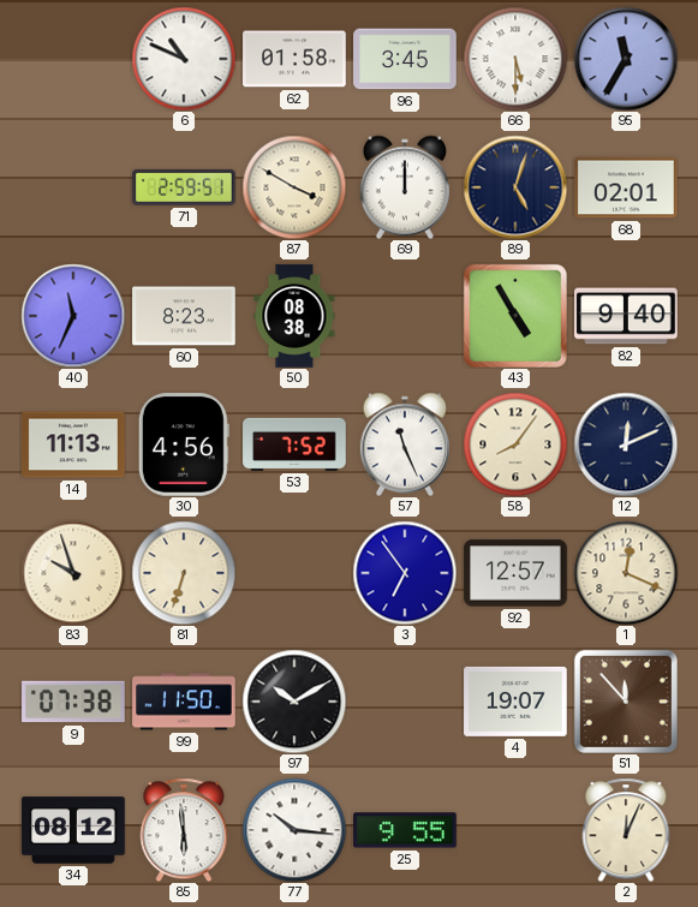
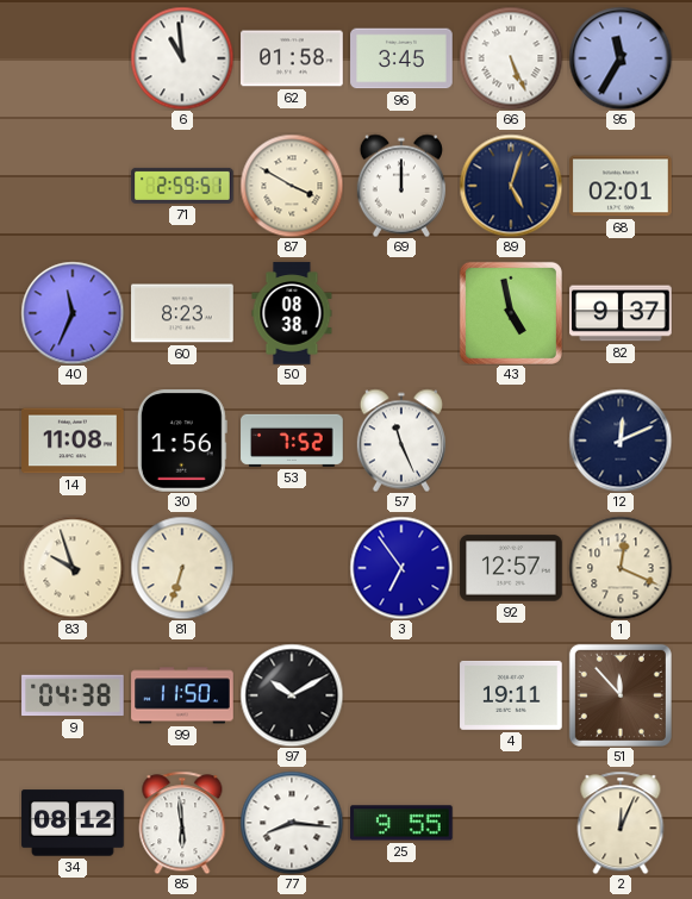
6: 10:49 -> 10:59 (182, 58)
66: 5:30 -> 5:26 (511, 58)
43: 4:55 -> 4:58 (511, 313)
82: 9:40 -> 9:37 (621, 313)
14: 11:13 -> 11:08 (73, 441)
30: 4:56 -> 1:56 (182, 441)
58: 8:06 -> none (515, 444)
9: 07:38 -> 04:38 (73, 695)
4: 19:07 -> 19:11 (511, 695)
77: 10:16 -> 8:16 (292, 823)
